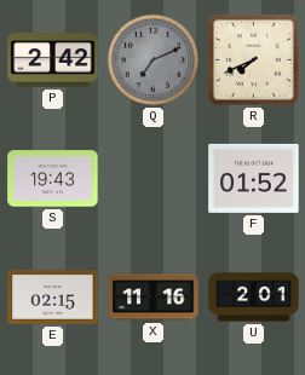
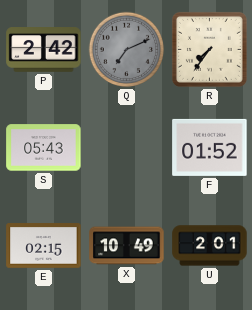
R: 7:41 -> 7:36 (209, 49)
S: 19:43 -> 05:43 (44, 148)
X: 11:16 -> 10:49 (127, 246)
